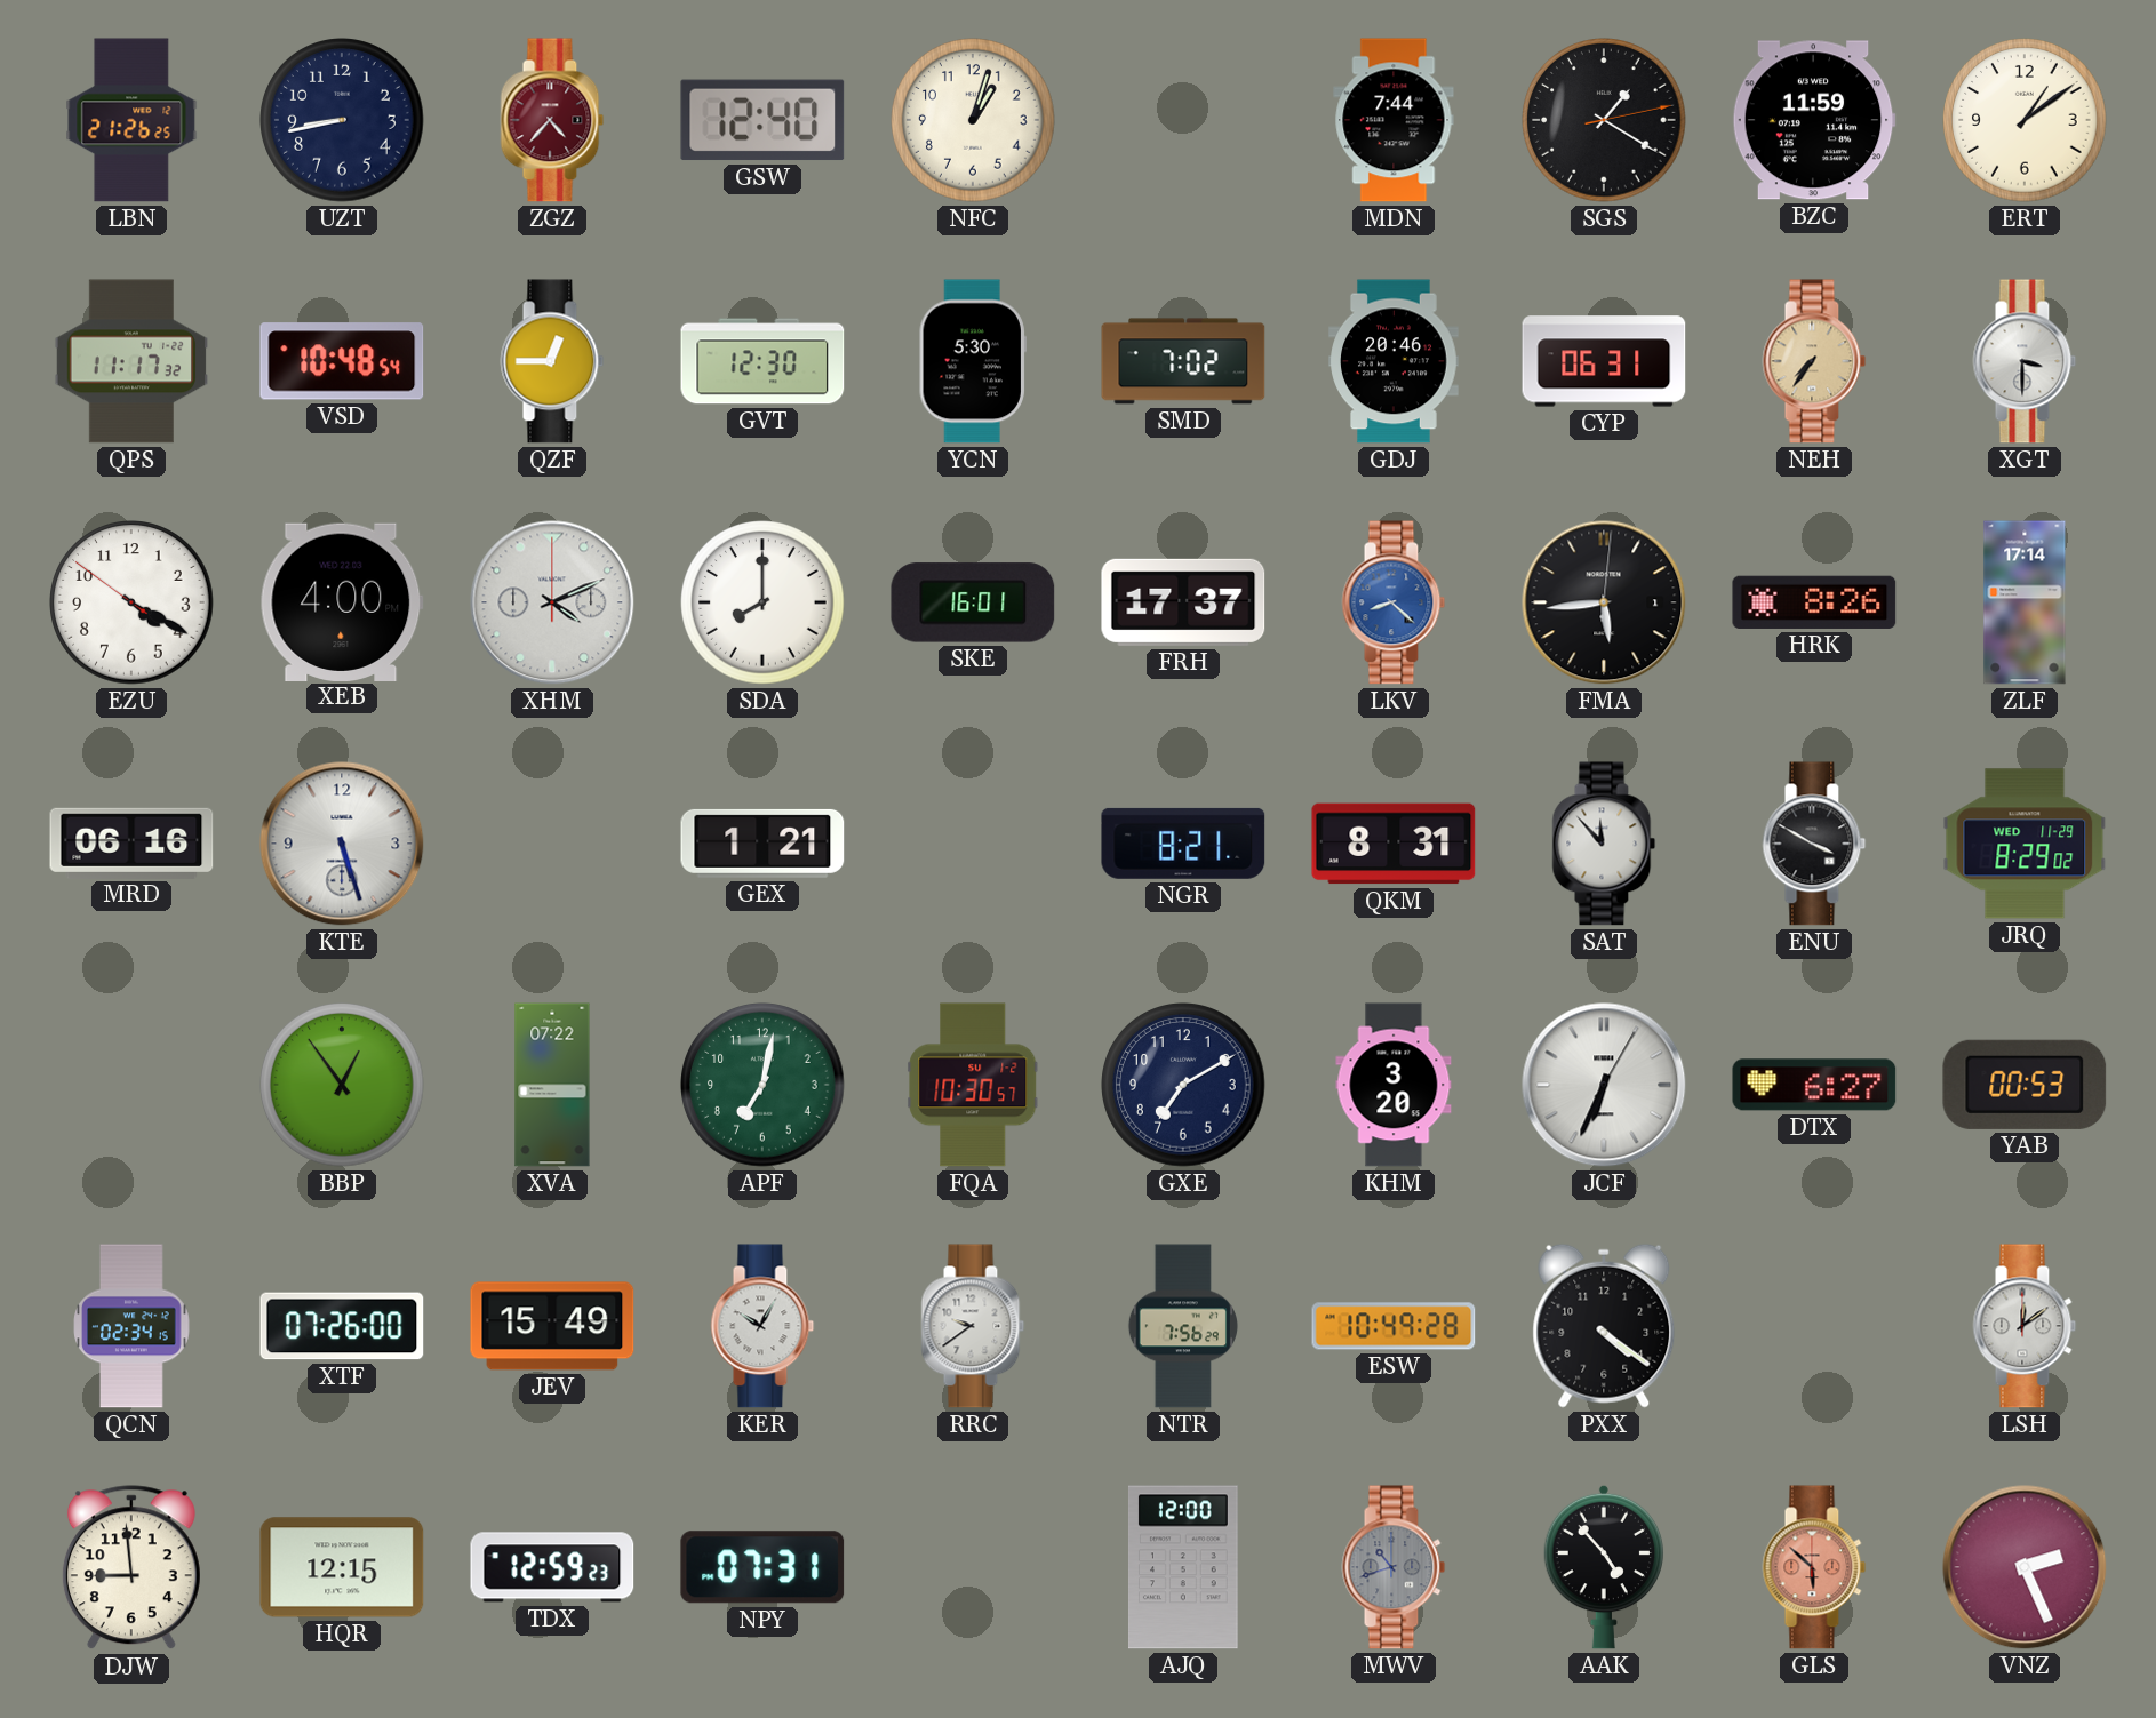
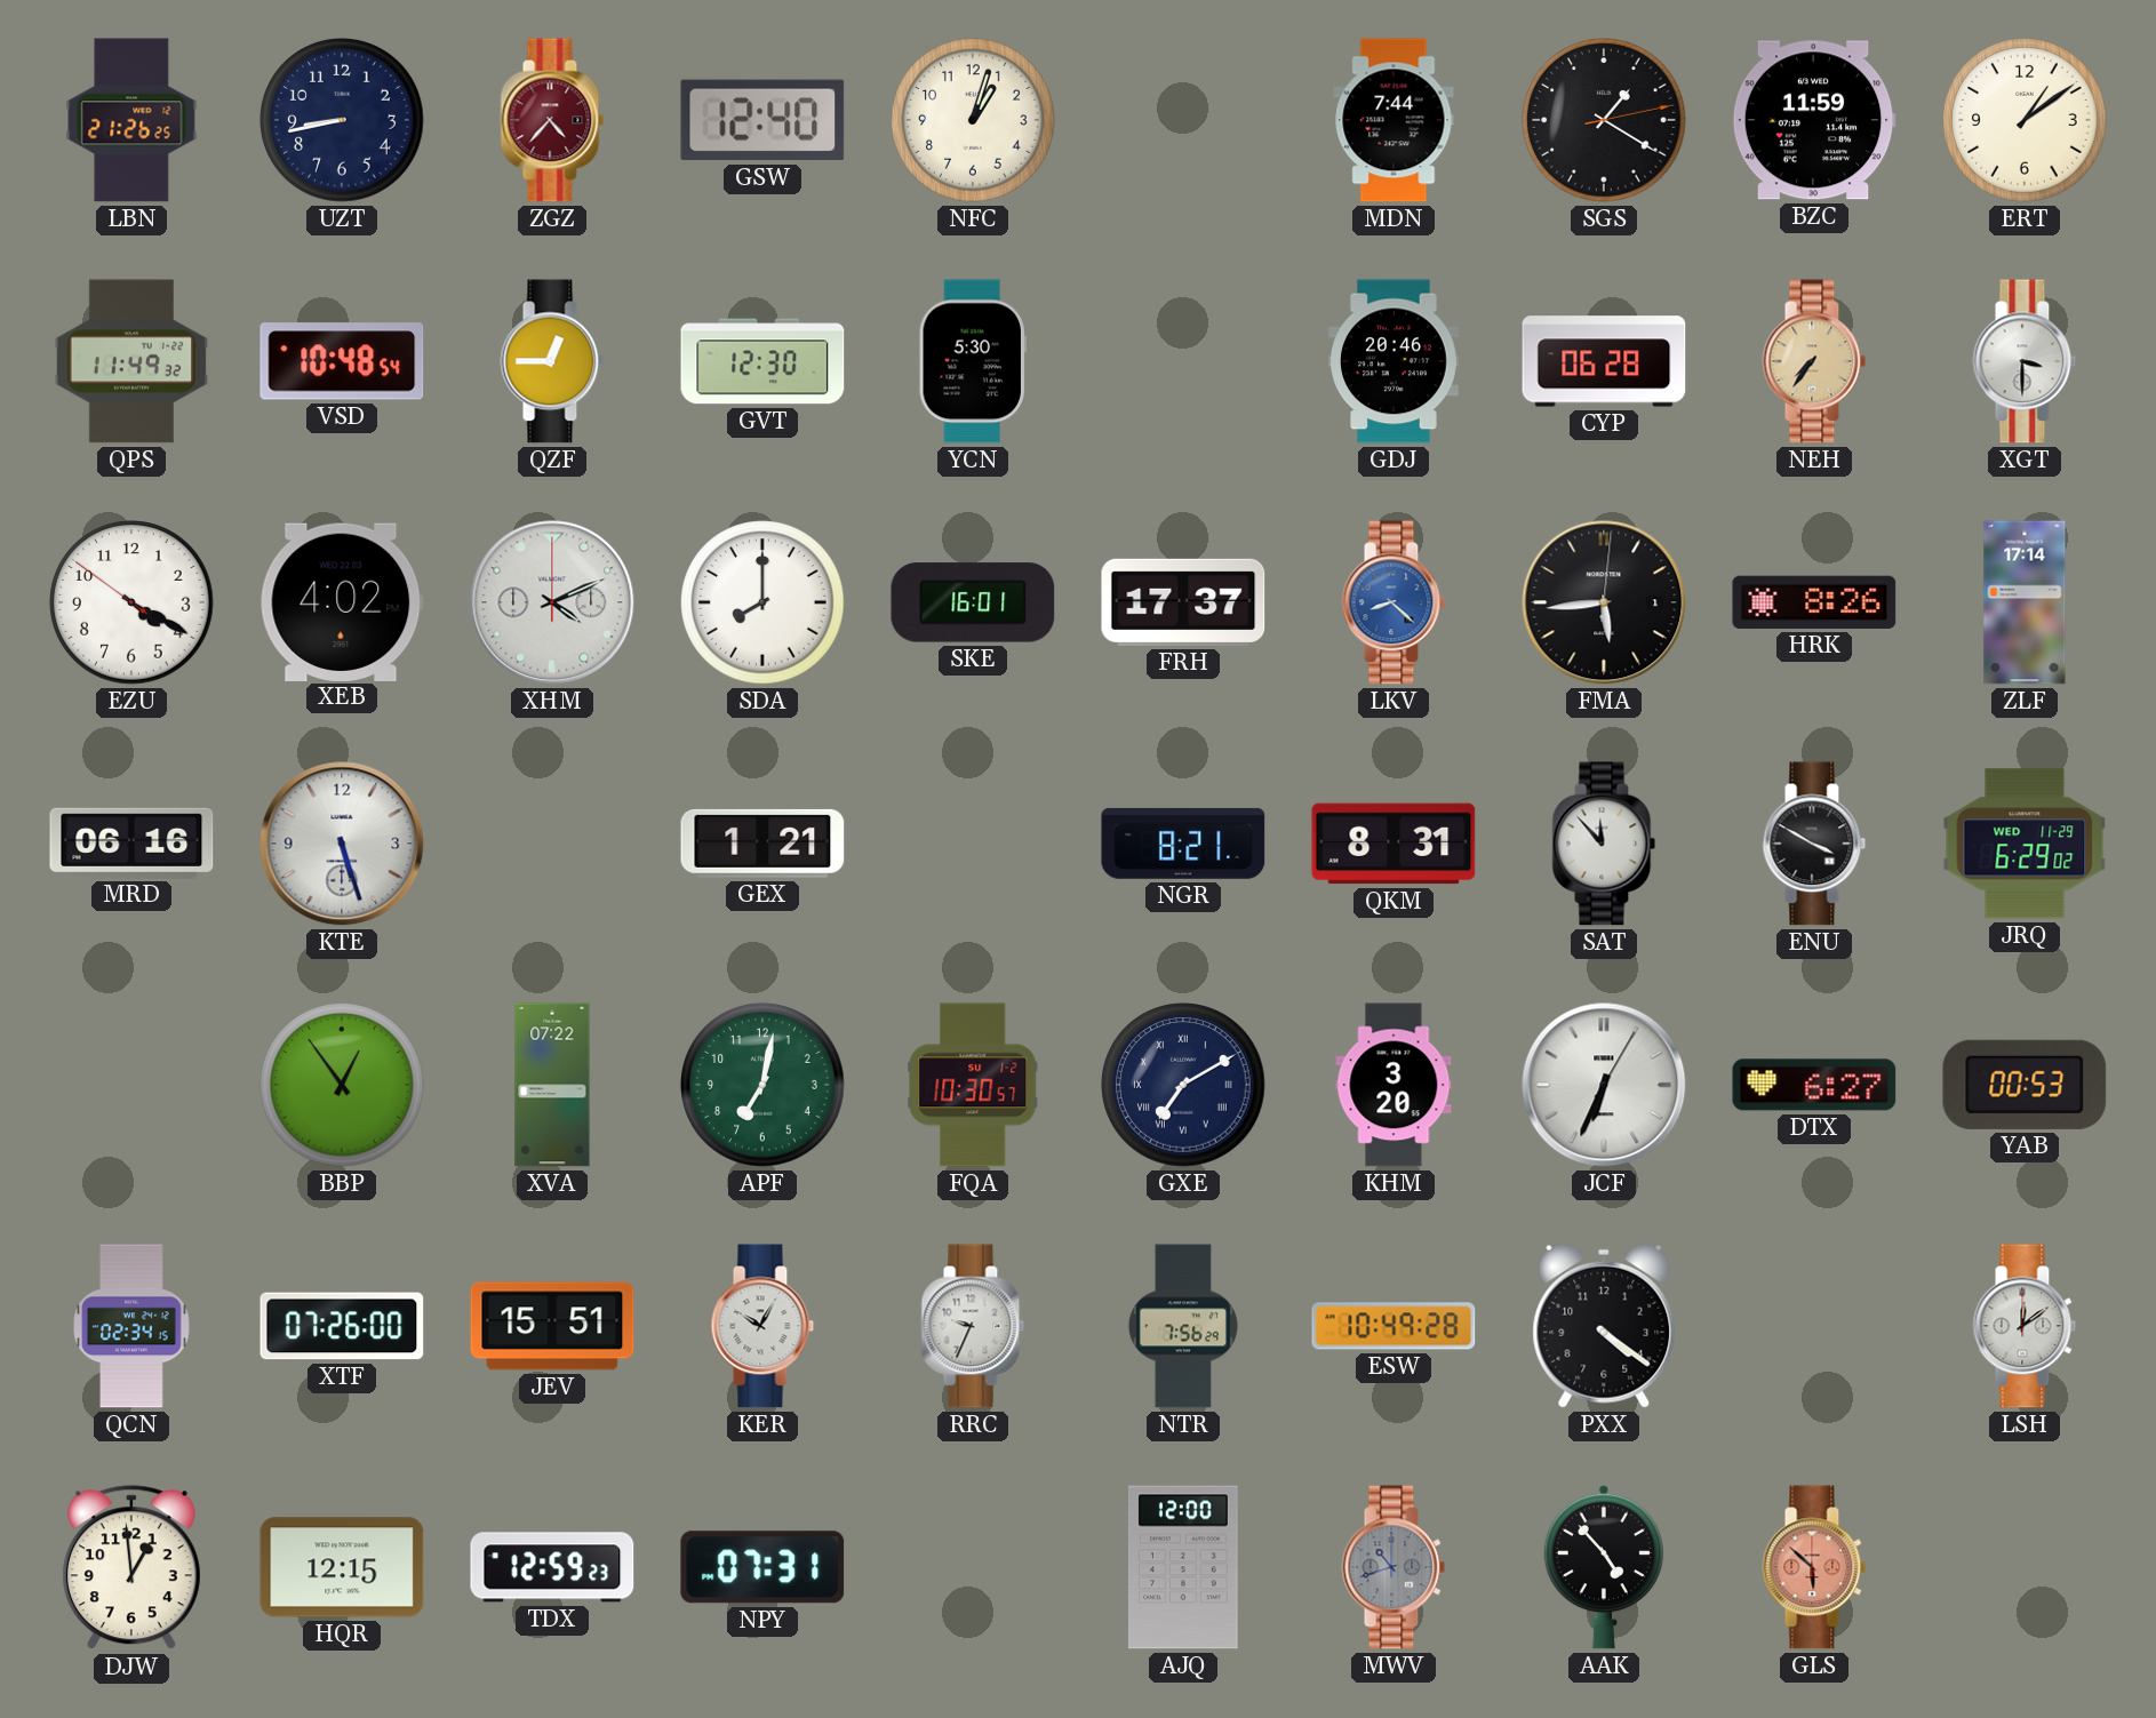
QPS: 11:17 -> 11:49 (131, 361)
SMD: 7:02 -> none (1183, 361)
CYP: 06:31 -> 06:28 (1604, 361)
XEB: 4:00 -> 4:02 (342, 601)
JRQ: 8:29 -> 6:29 (2025, 844)
GXE numerals: Arabic -> Roman (1183, 1085)
JEV: 15:49 -> 15:51 (552, 1326)
RRC: 9:39 -> 9:34 (973, 1326)
DJW: 8:59 -> 12:59 (131, 1568)
VNZ: 2:26 -> none (2025, 1567)
